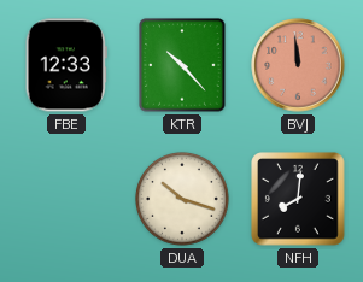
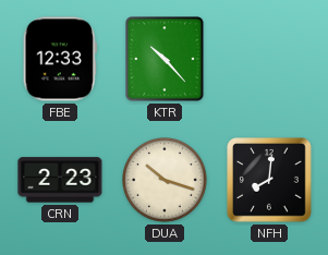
BVJ: 11:59 -> none (298, 65)
CRN: none -> 2:23 (60, 180)
